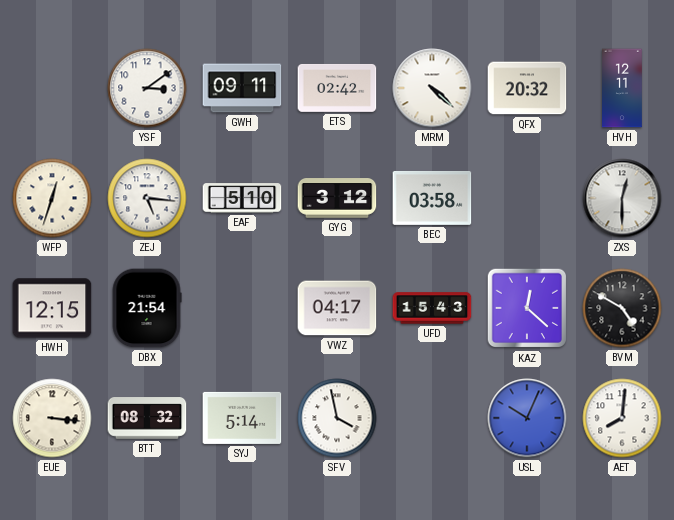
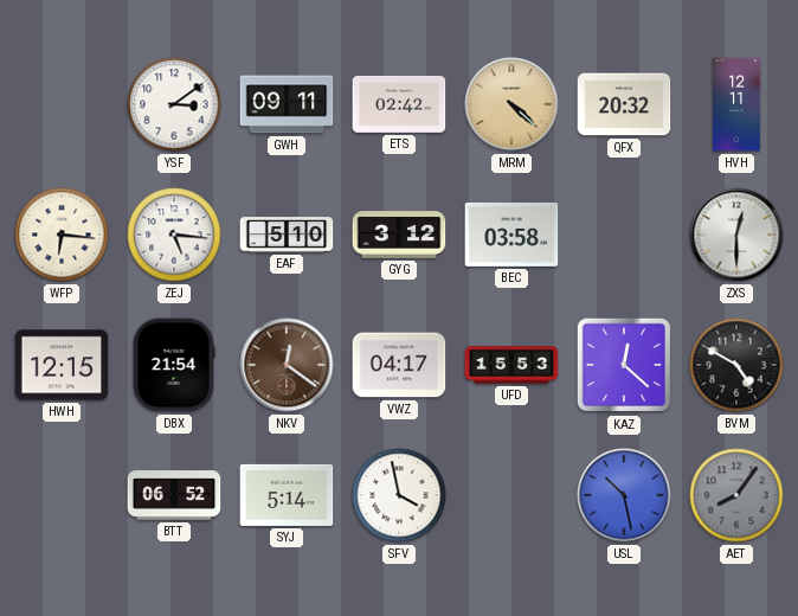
MRM dial: white -> champagne (511, 104)
WFP: 12:33 -> 6:16 (62, 235)
NKV: none -> 12:21 (287, 365)
UFD: 15:43 -> 15:53 (511, 365)
EUE: 3:16 -> none (52, 418)
BTT: 08:32 -> 06:52 (174, 495)
USL: 10:04 -> 10:28 (624, 495)
AET: 8:01 -> 8:06 (736, 495)
AET dial: white -> grey (736, 495)
